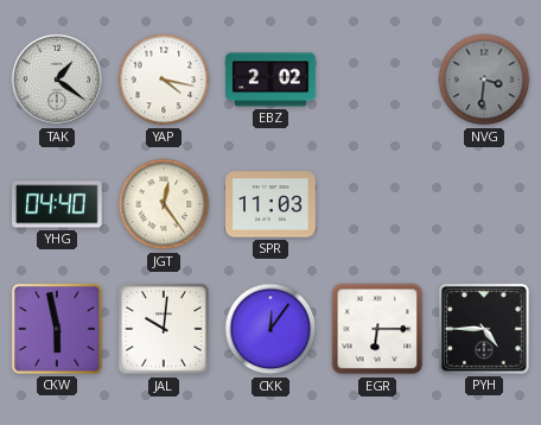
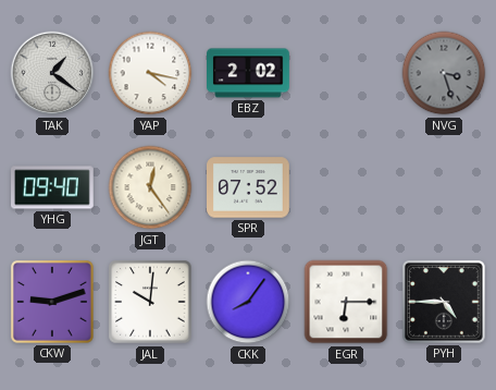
NVG: 3:31 -> 3:27 (444, 73)
YHG: 04:40 -> 09:40 (53, 187)
SPR: 11:03 -> 07:52 (249, 187)
CKW: 5:58 -> 9:12 (52, 302)
CKK: 12:06 -> 8:06 (248, 302)
